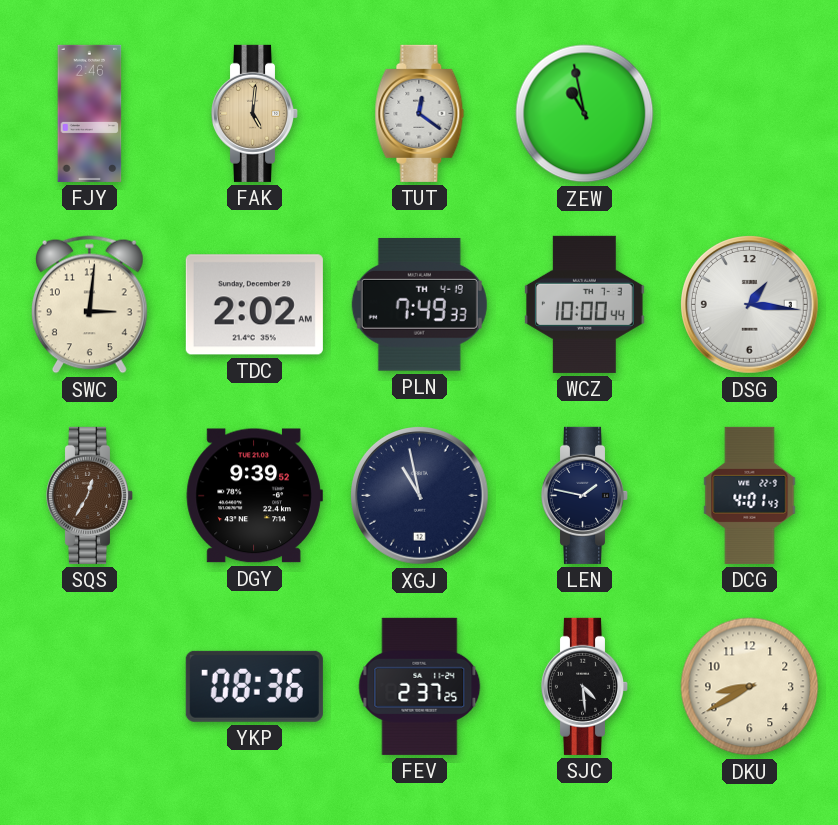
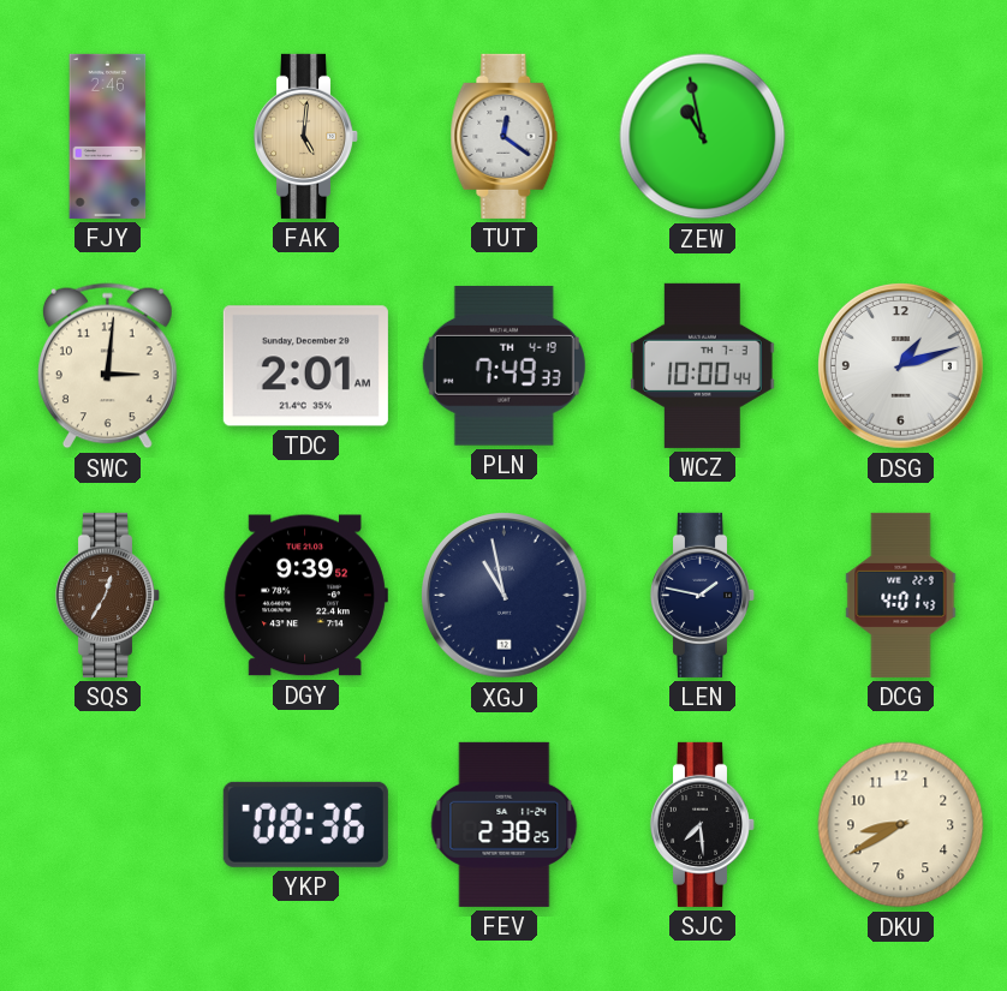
TDC: 2:02 -> 2:01 (305, 366)
DSG: 1:16 -> 1:12 (901, 366)
FEV: 2:37 -> 2:38 (505, 824)
SJC: 4:29 -> 7:29 (703, 824)
